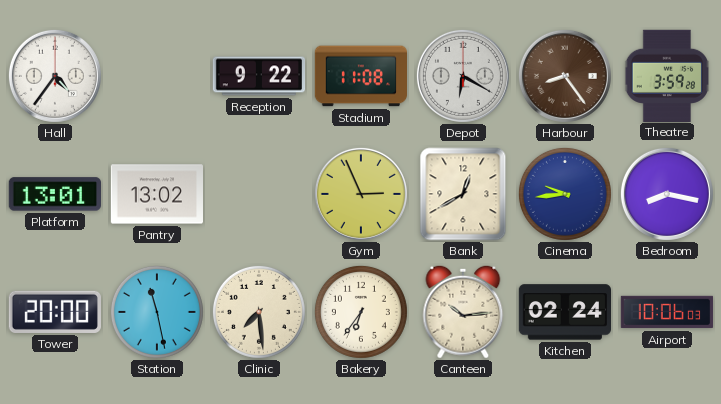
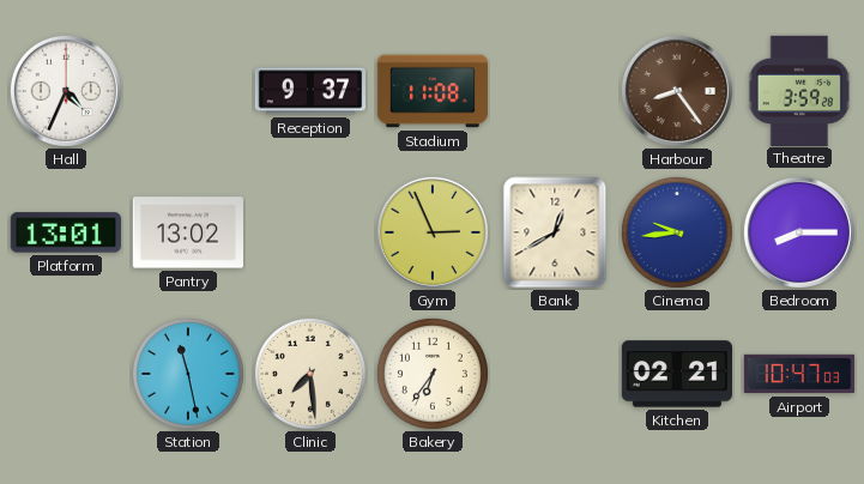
Hall: 4:36 -> 4:34 (66, 91)
Reception: 9:22 -> 9:37 (310, 91)
Depot: 6:20 -> none (463, 76)
Bedroom: 8:17 -> 8:15 (799, 232)
Tower: 20:00 -> none (55, 312)
Canteen: 10:14 -> none (463, 312)
Kitchen: 02:24 -> 02:21 (676, 374)
Airport: 10:06 -> 10:47 (799, 374)
